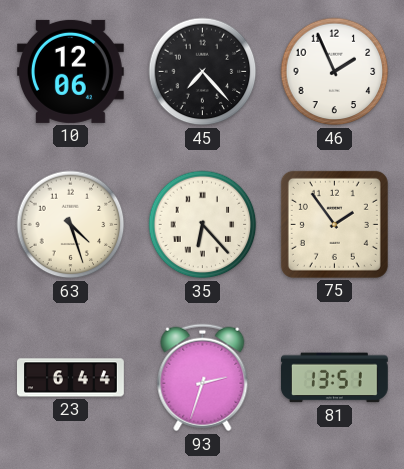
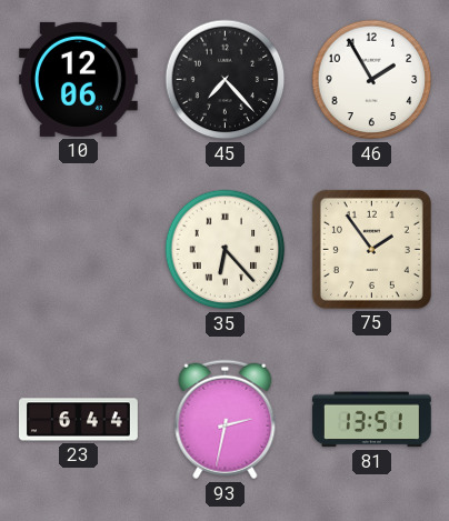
46: 1:56 -> 1:55 (372, 80)
63: 4:27 -> none (71, 225)
93: 2:33 -> 2:32 (226, 420)
